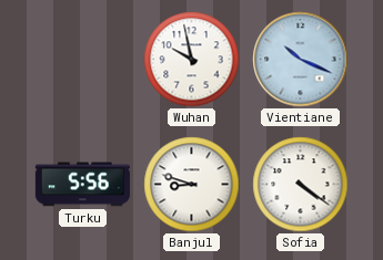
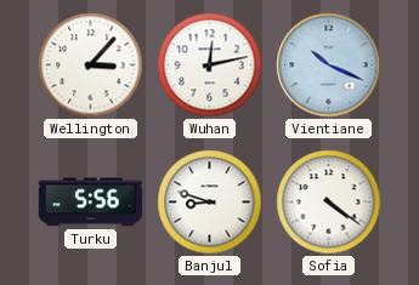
Wellington: none -> 3:07 (91, 65)
Wuhan: 9:58 -> 12:13 (210, 65)
